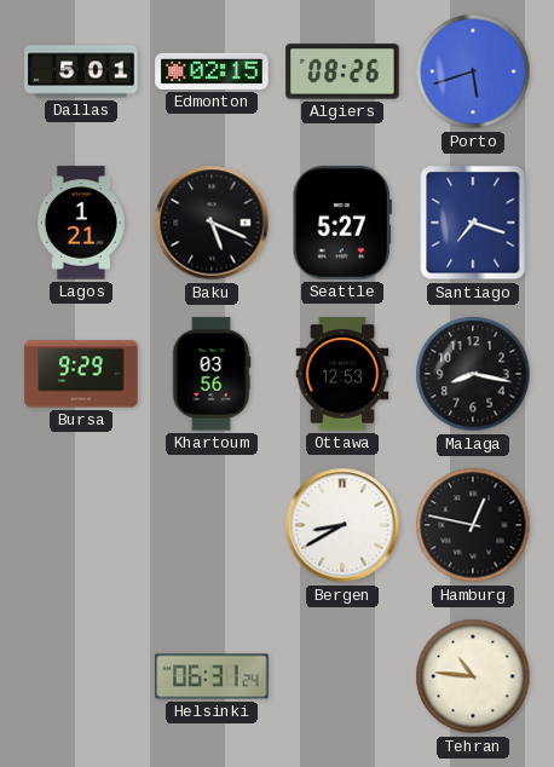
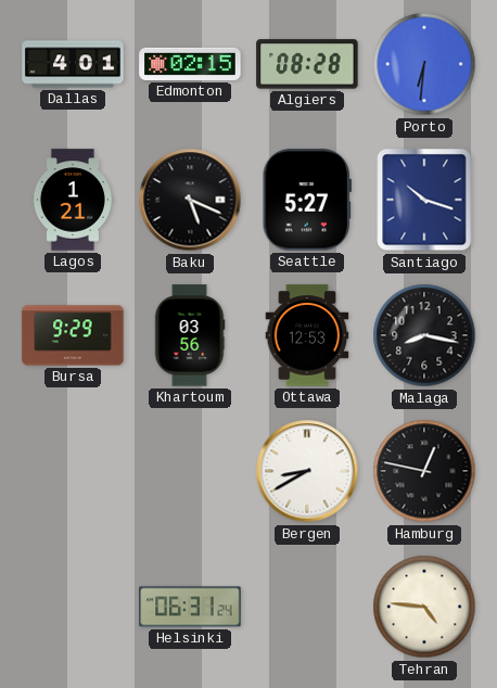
Dallas: 5:01 -> 4:01 (73, 64)
Algiers: 08:26 -> 08:28 (307, 64)
Porto: 5:42 -> 6:31 (424, 64)
Santiago: 7:18 -> 10:18 (424, 200)
Tehran: 10:46 -> 4:46 (424, 607)
